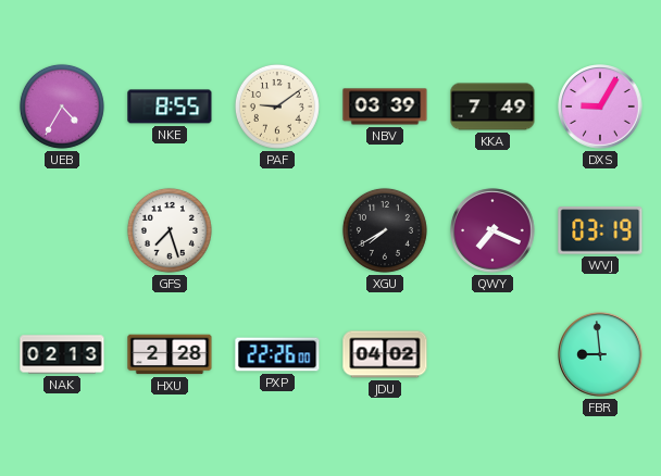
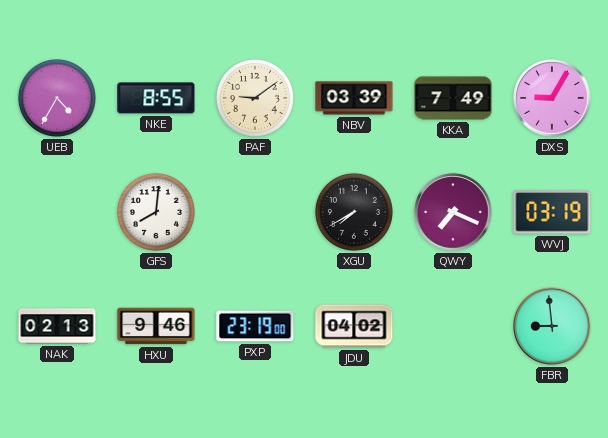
GFS: 7:27 -> 8:01 (156, 212)
HXU: 2:28 -> 9:46 (156, 326)
PXP: 22:26 -> 23:19 (255, 326)
